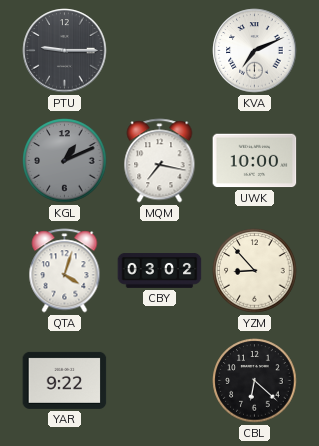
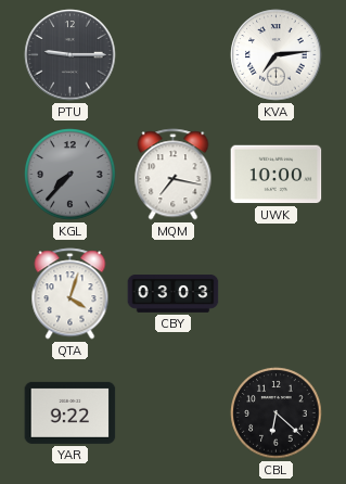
KVA: 7:11 -> 7:14 (277, 55)
KGL: 1:11 -> 7:37 (71, 175)
CBY: 03:02 -> 03:03 (174, 294)
YZM: 8:53 -> none (255, 271)
